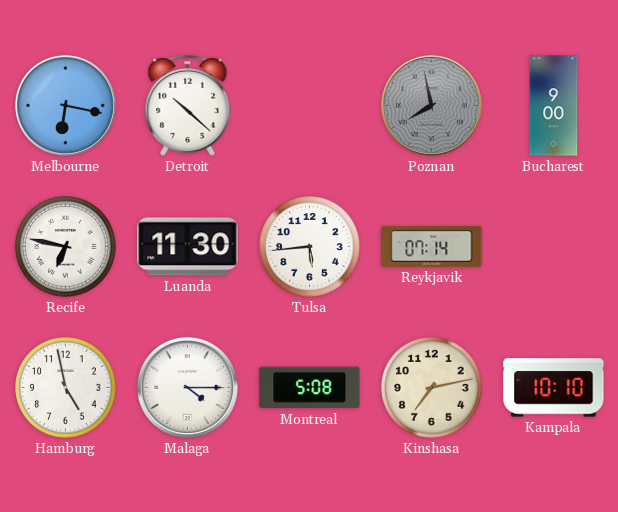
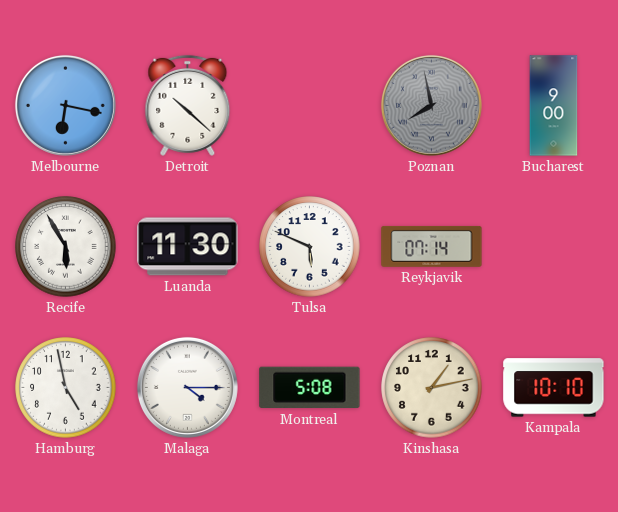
Recife: 6:47 -> 5:55 (66, 247)
Tulsa: 5:44 -> 5:49 (310, 247)
Kinshasa: 7:13 -> 1:13 (432, 388)
